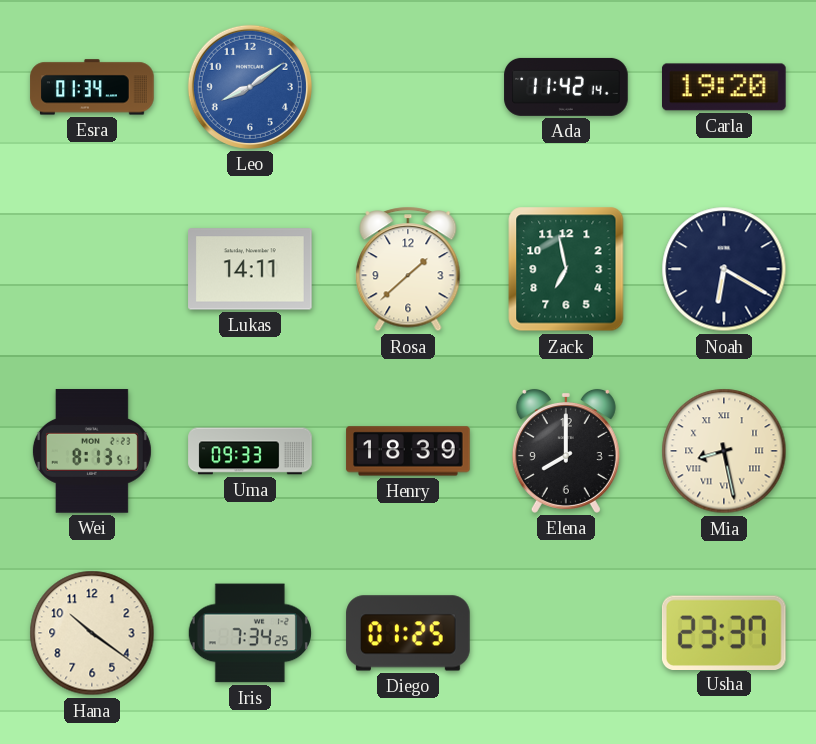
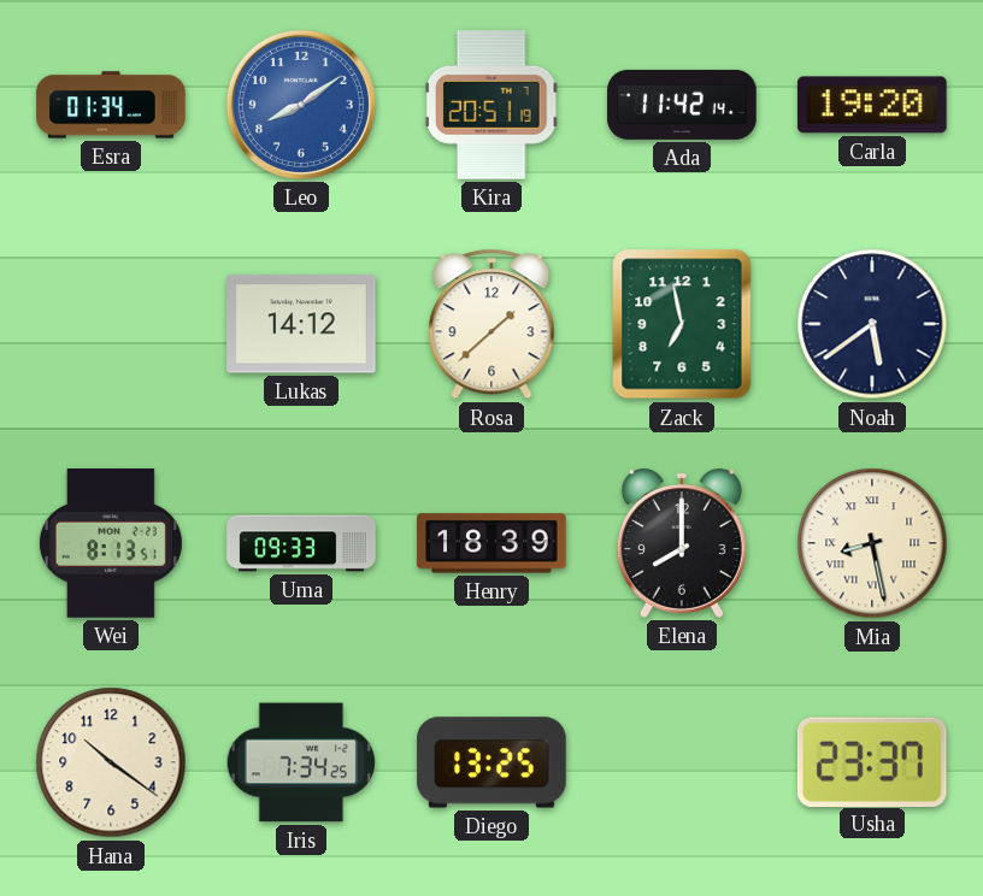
Kira: none -> 20:51 (491, 105)
Lukas: 14:11 -> 14:12 (301, 324)
Noah: 6:20 -> 5:39 (872, 324)
Diego: 01:25 -> 13:25 (491, 762)
